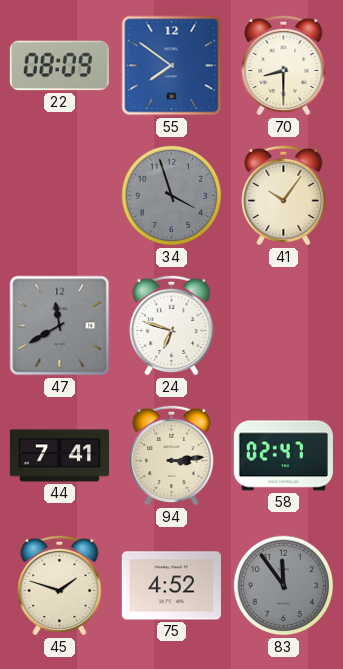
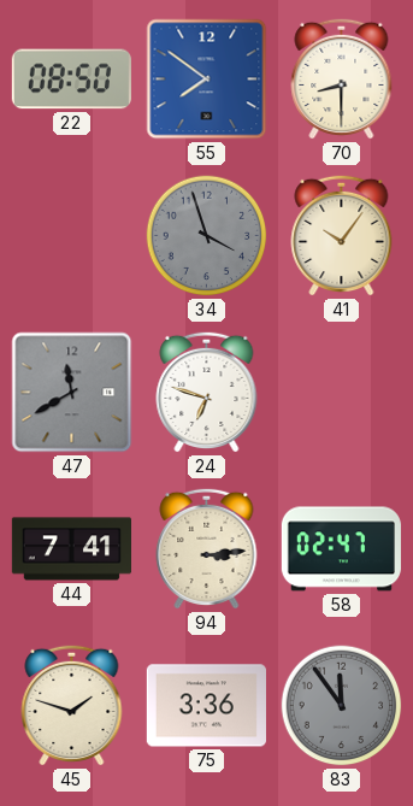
22: 08:09 -> 08:50 (71, 80)
75: 4:52 -> 3:36 (206, 706)
